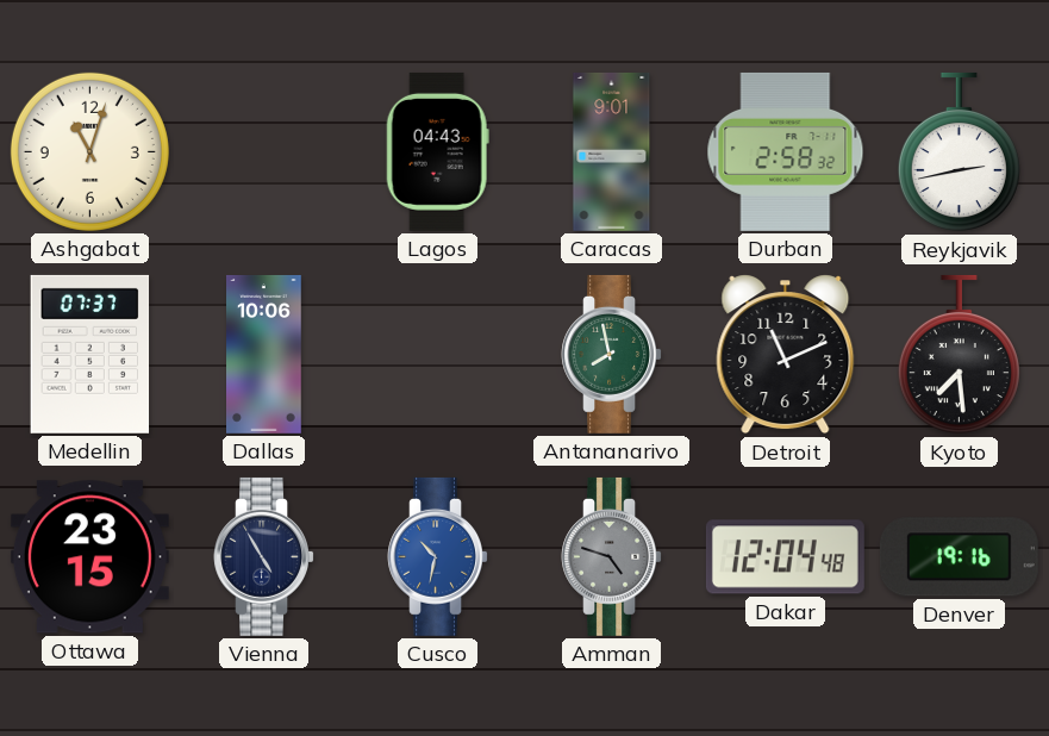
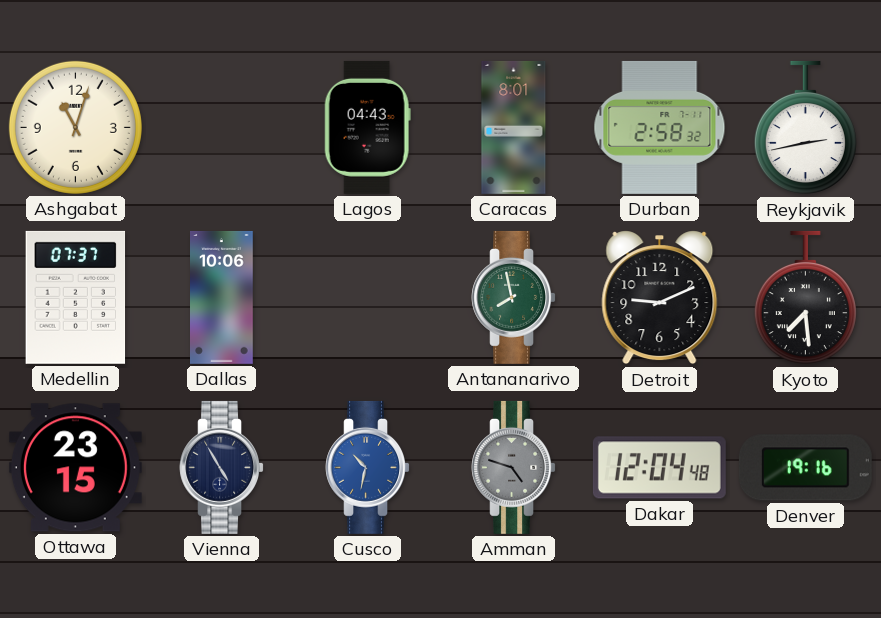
Caracas: 9:01 -> 8:01 (514, 127)
Detroit: 11:11 -> 9:11 (660, 298)
